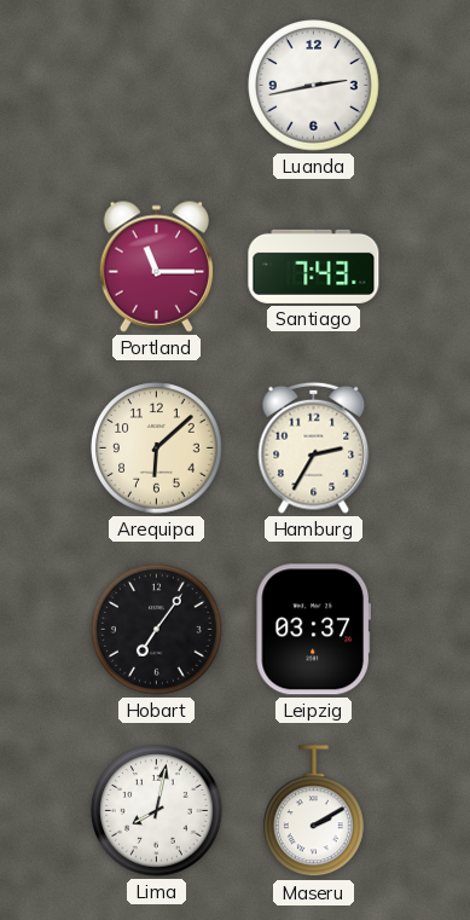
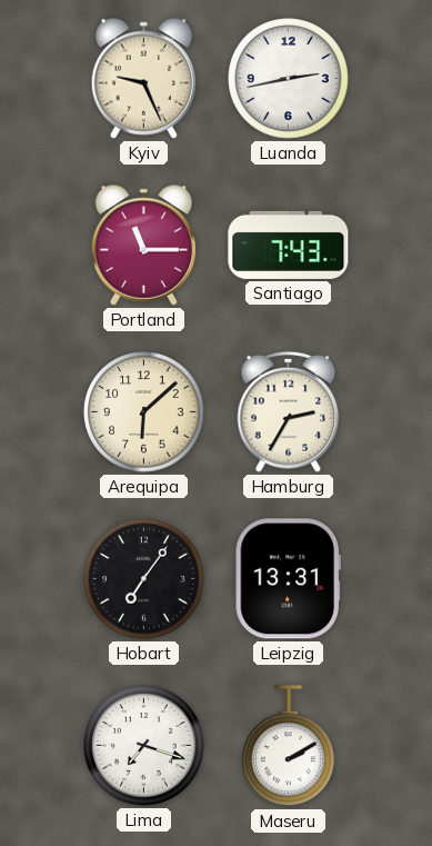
Kyiv: none -> 9:26 (143, 78)
Leipzig: 03:37 -> 13:31 (288, 579)
Lima: 8:02 -> 7:18 (144, 746)
